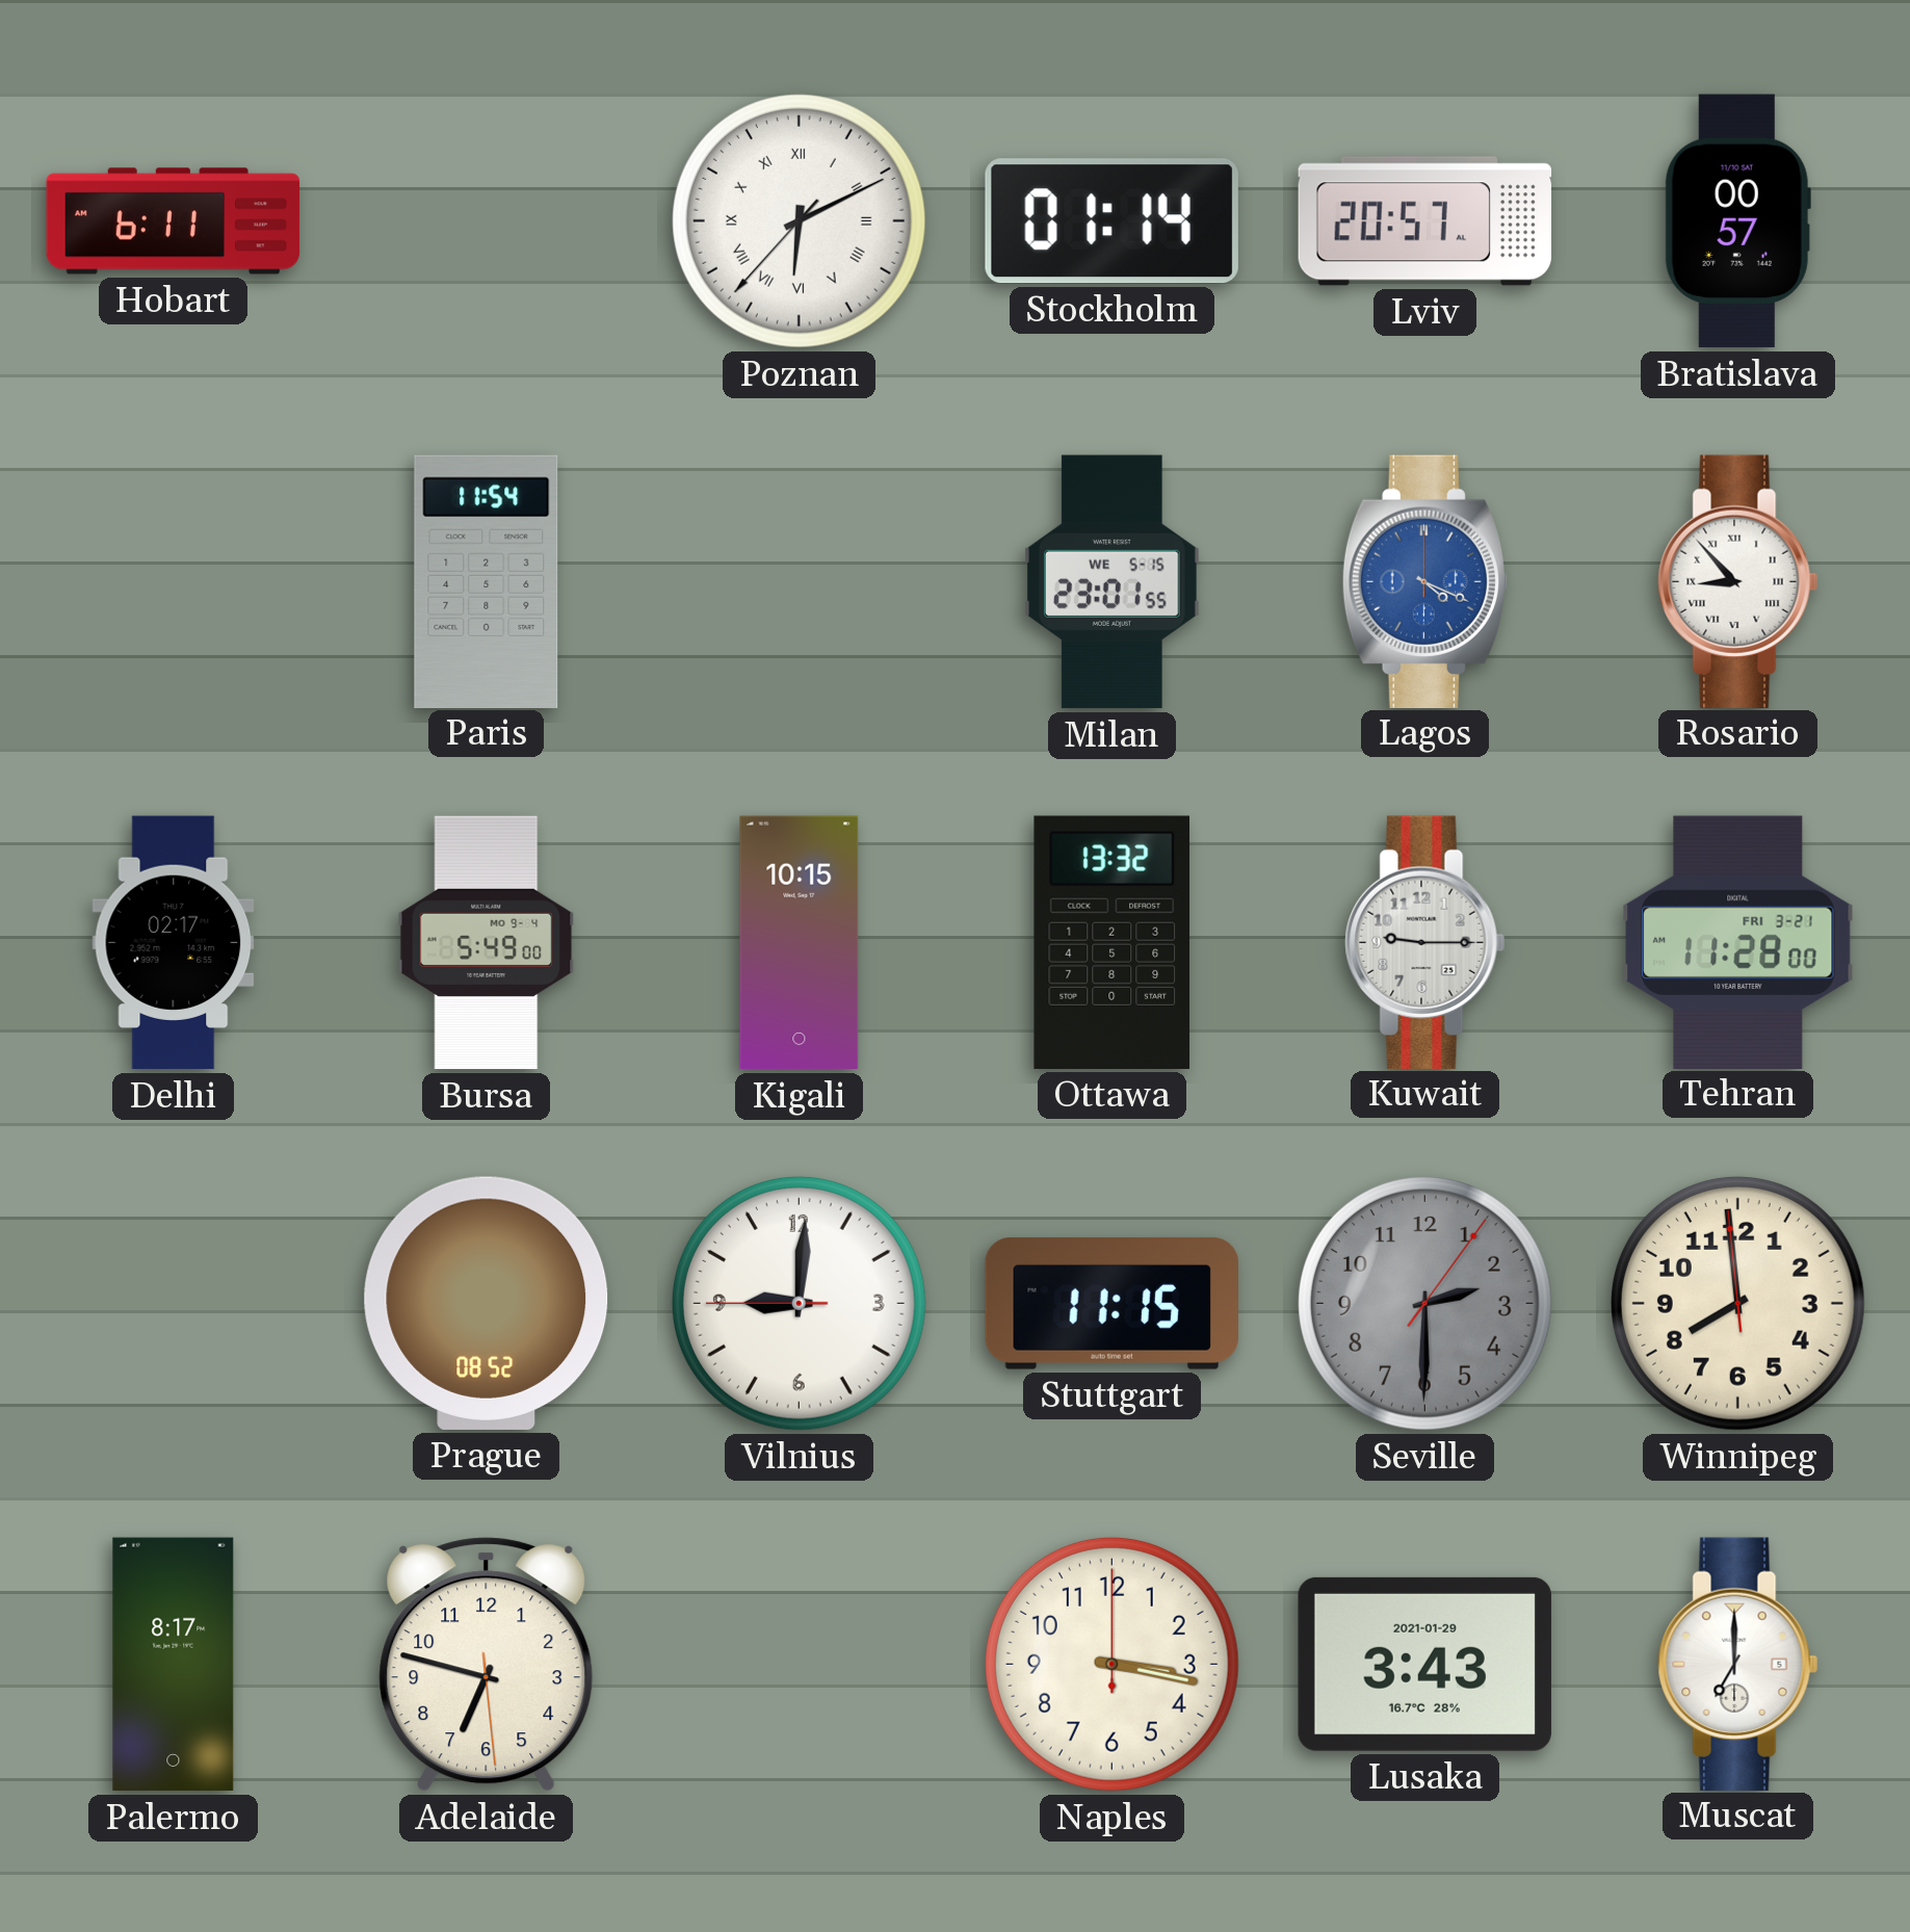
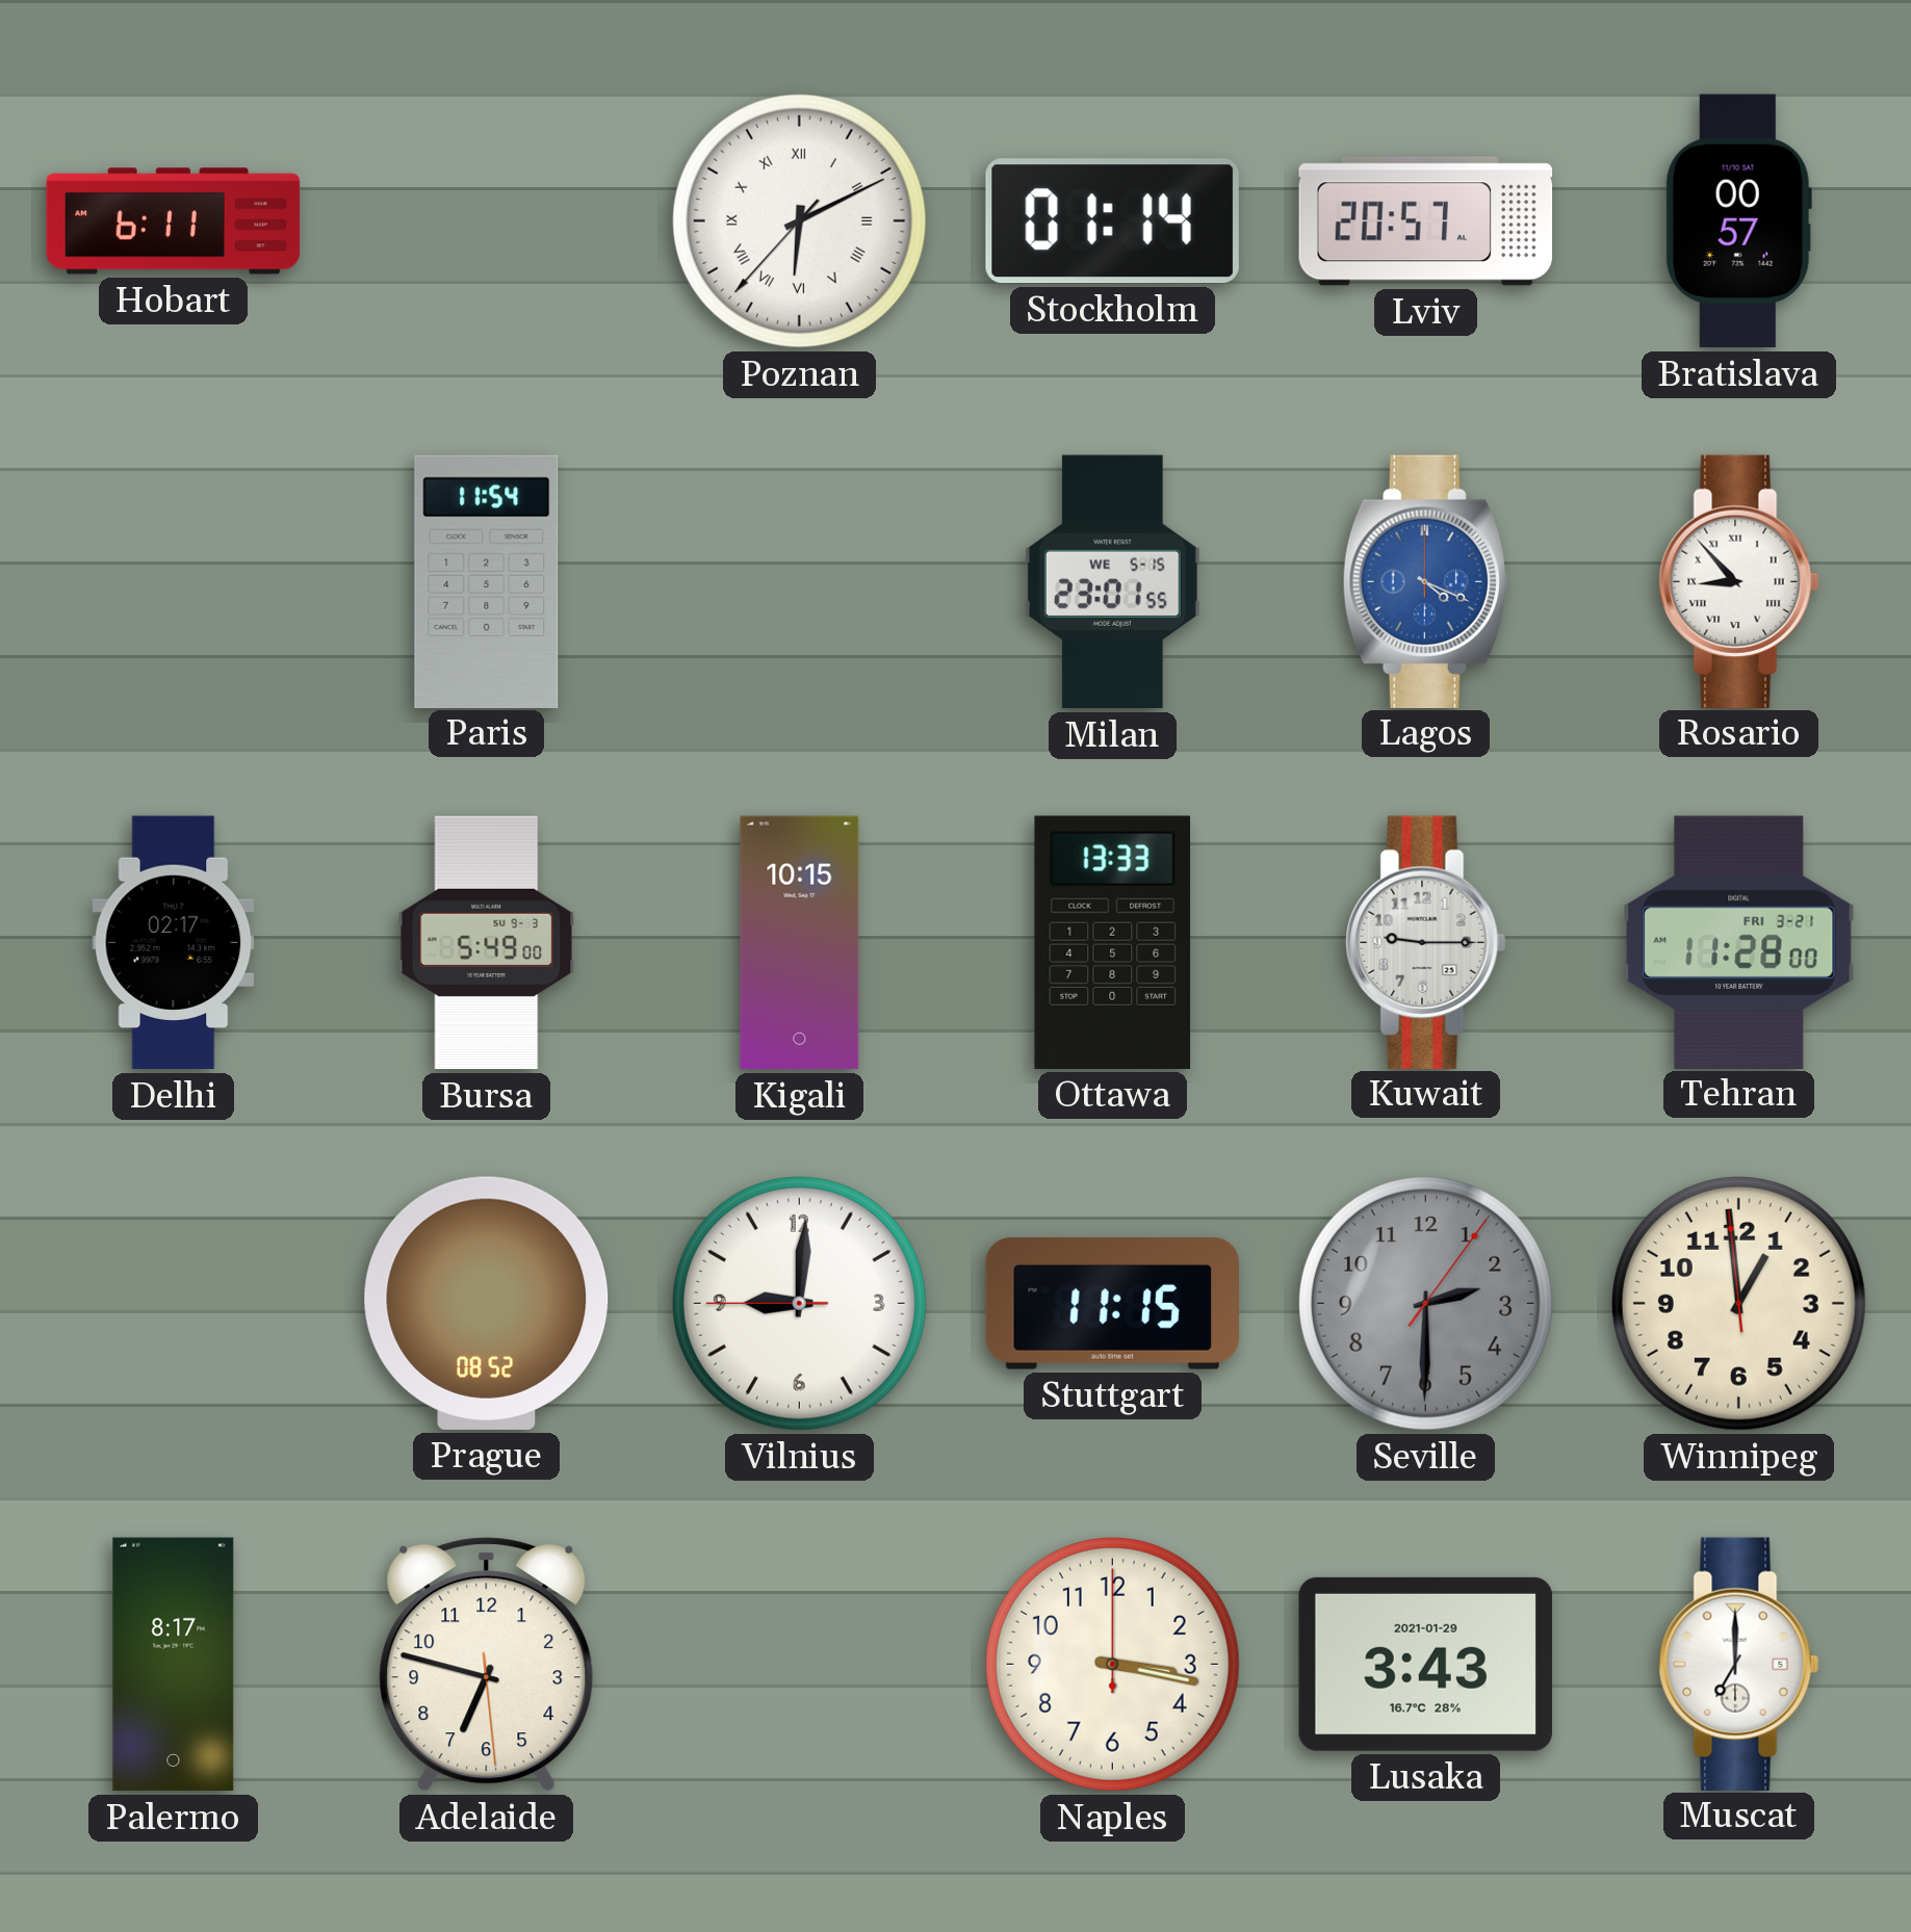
Bursa date: MO 9-4 -> SU 9-3 (487, 943)
Ottawa: 13:32 -> 13:33 (1112, 942)
Winnipeg: 7:58 -> 12:58 (1738, 1303)
